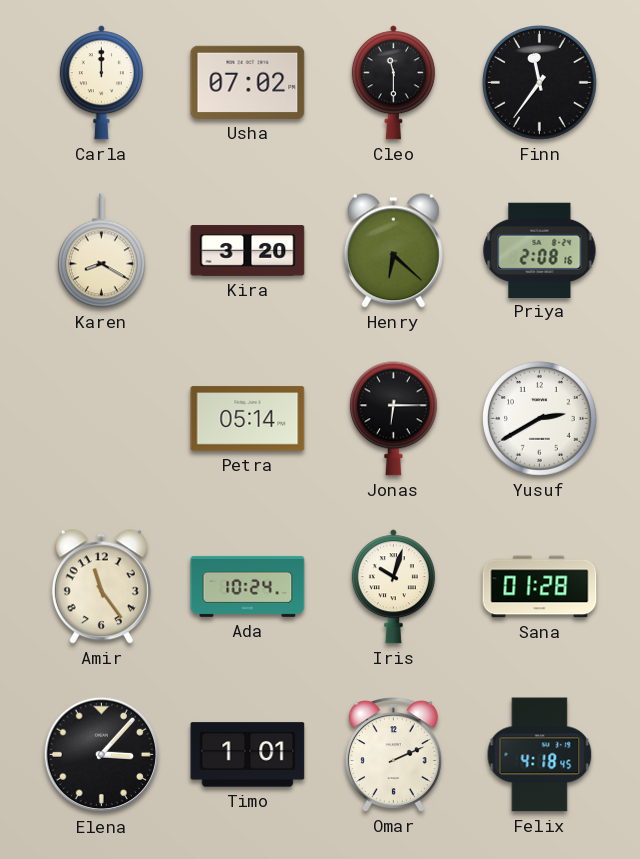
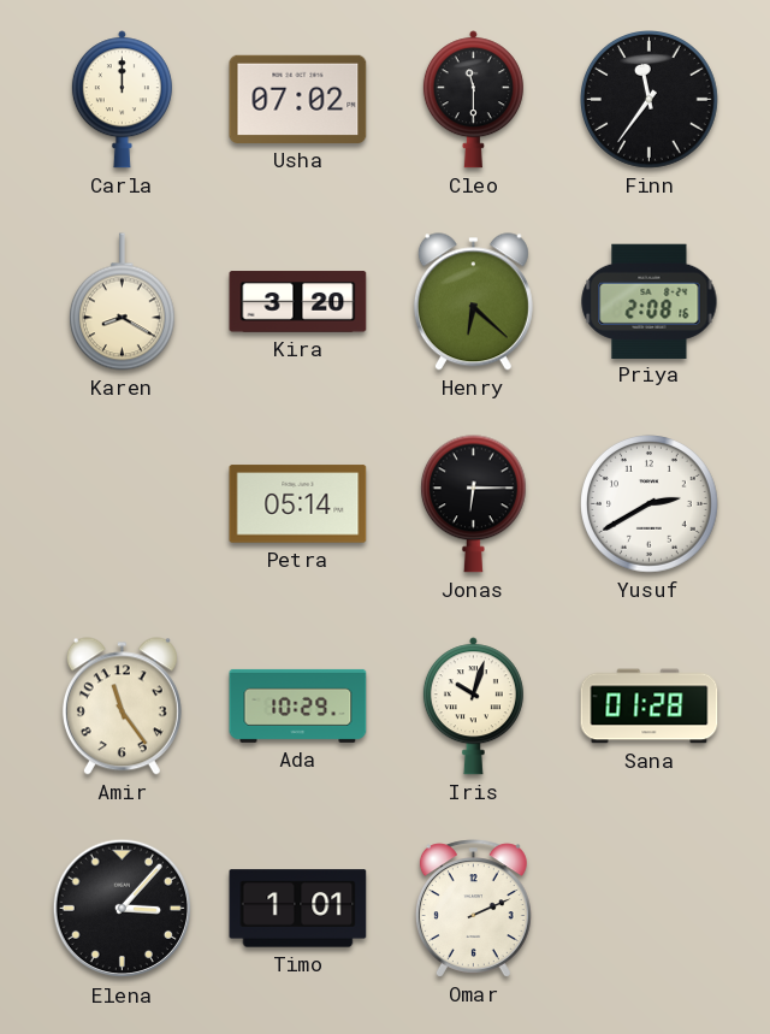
Ada: 10:24 -> 10:29 (298, 705)
Felix: 4:18 -> none (540, 755)
